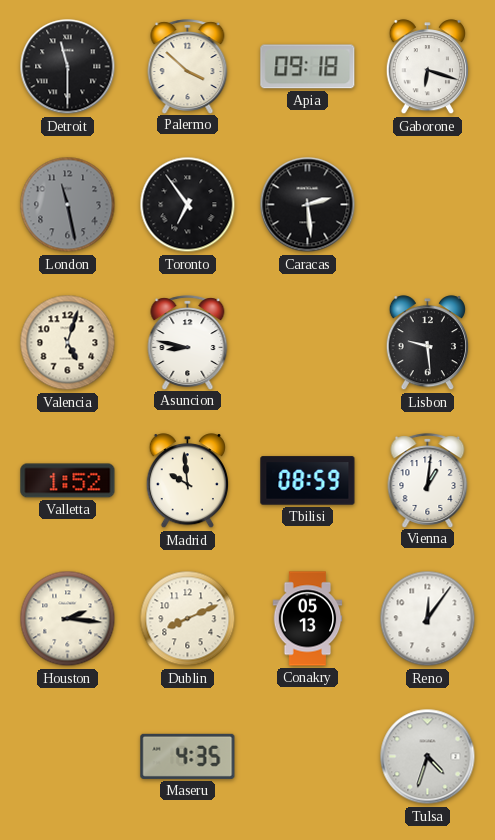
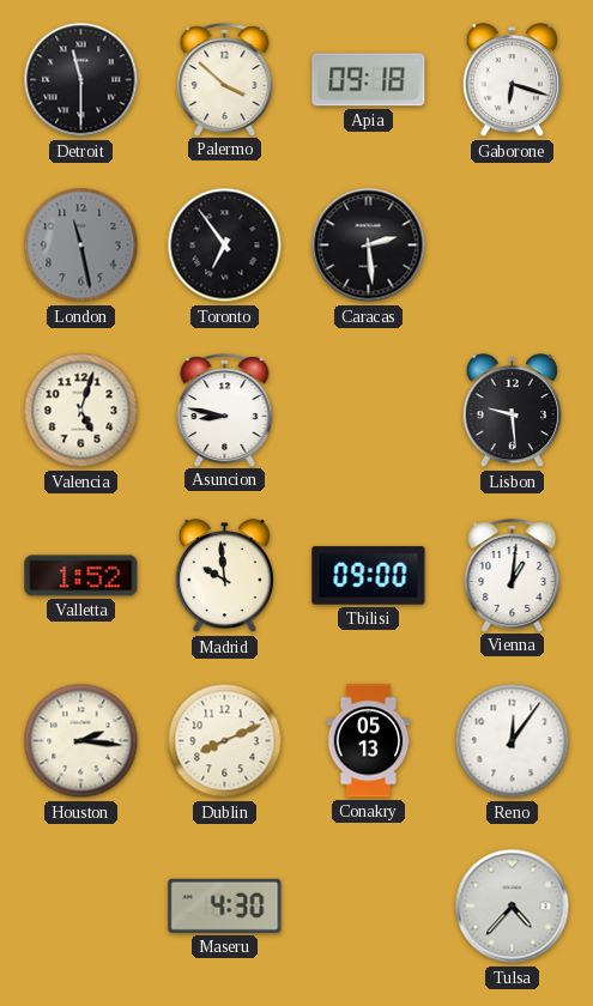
Tbilisi: 08:59 -> 09:00 (369, 576)
Maseru: 4:35 -> 4:30 (225, 905)
Tulsa: 4:33 -> 4:37 (513, 907)
